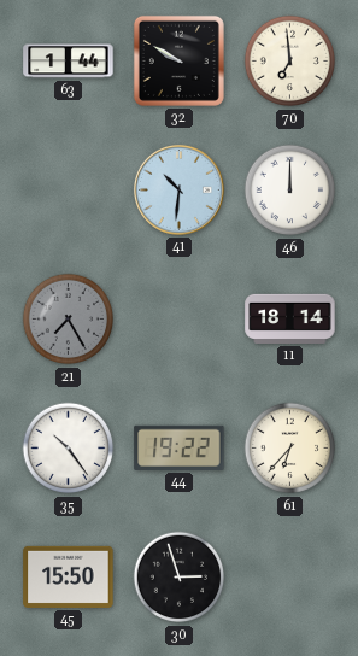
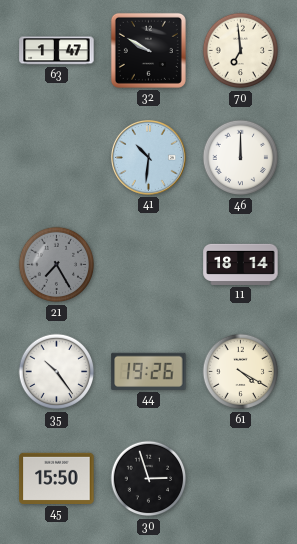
63: 1:44 -> 1:47 (57, 51)
44: 19:22 -> 19:26 (149, 371)
61: 6:37 -> 4:20 (241, 372)
